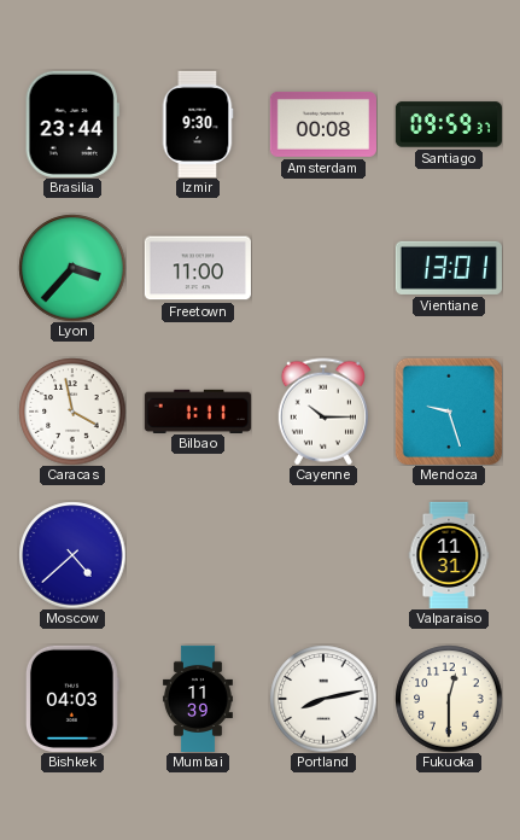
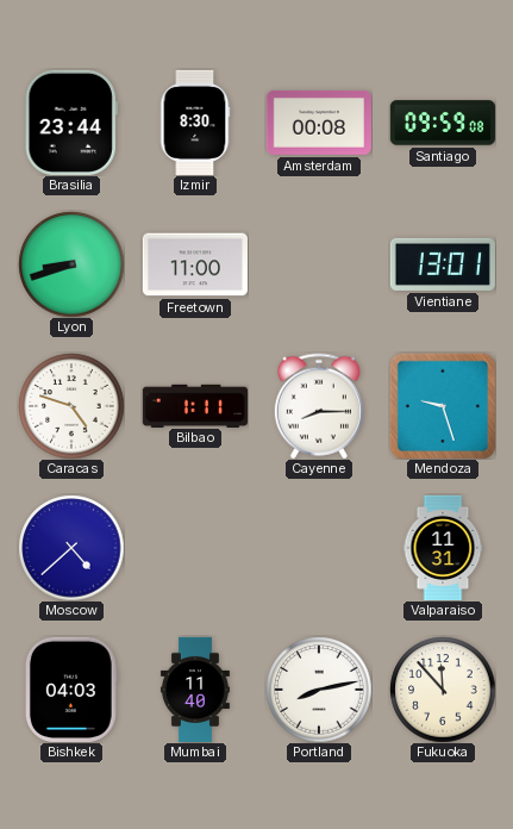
Izmir: 9:30 -> 8:30 (195, 123)
Santiago: 09:59:37 -> 09:59:08 (443, 123)
Lyon: 3:37 -> 8:42 (71, 264)
Caracas: 3:58 -> 4:48 (71, 406)
Cayenne: 10:15 -> 8:15 (319, 406)
Mumbai: 11:39 -> 11:40 (195, 688)
Fukuoka: 12:30 -> 11:53 (443, 690)
